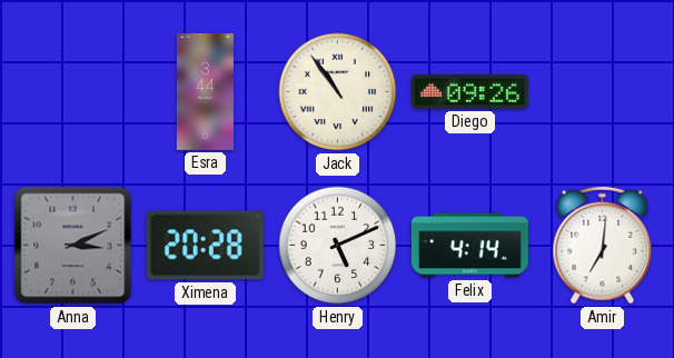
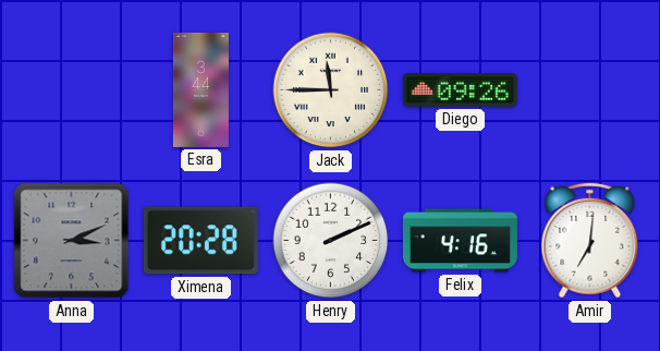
Jack: 10:54 -> 11:45 (331, 90)
Henry: 5:11 -> 2:11 (331, 241)
Felix: 4:14 -> 4:16 (460, 241)
